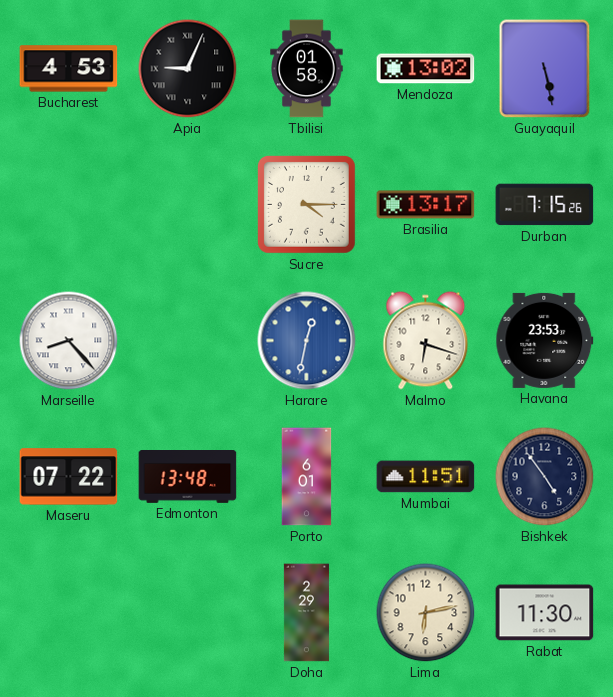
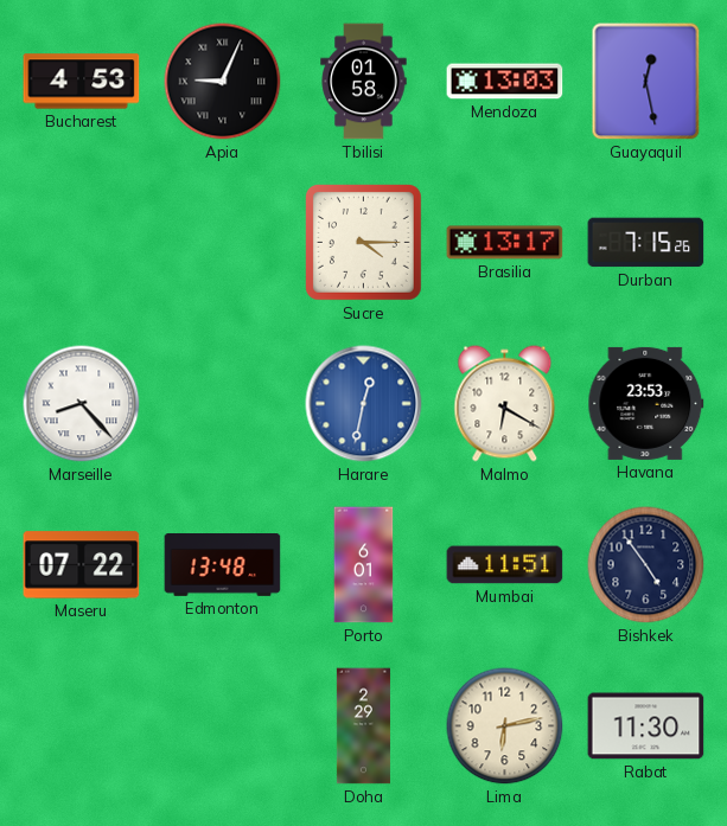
Mendoza: 13:02 -> 13:03 (505, 82)
Guayaquil: 5:28 -> 12:28 (646, 82)
Malmo: 6:18 -> 6:20 (505, 404)
